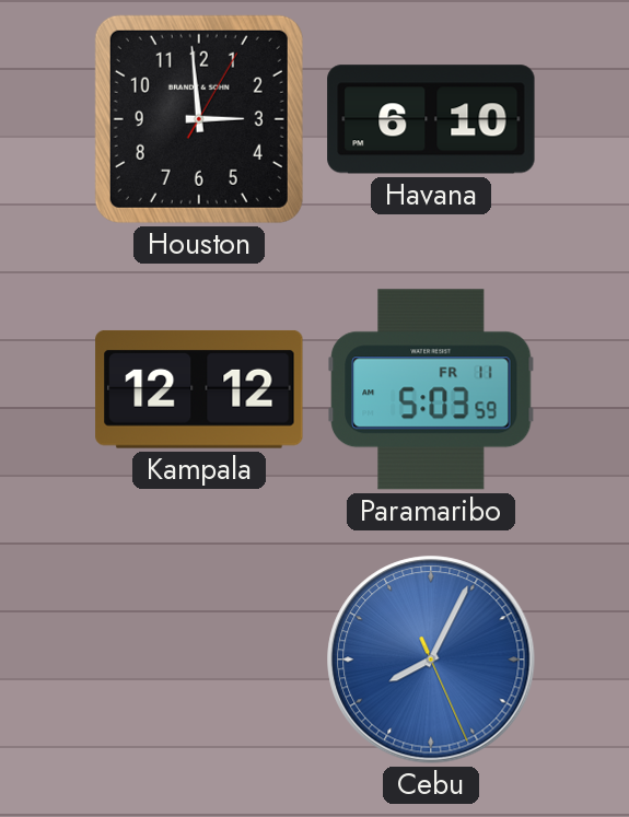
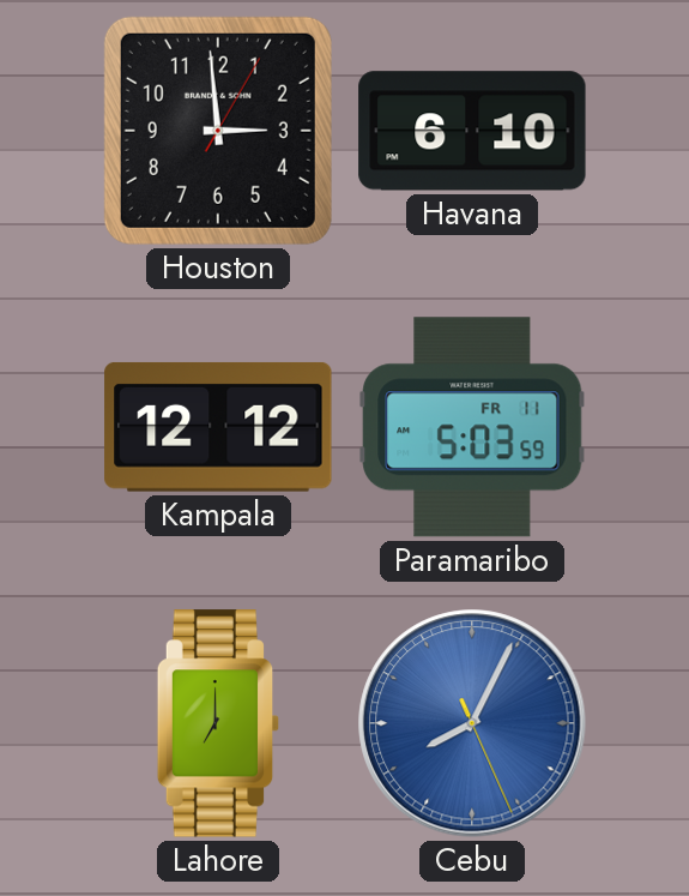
Lahore: none -> 7:00 (218, 723)
